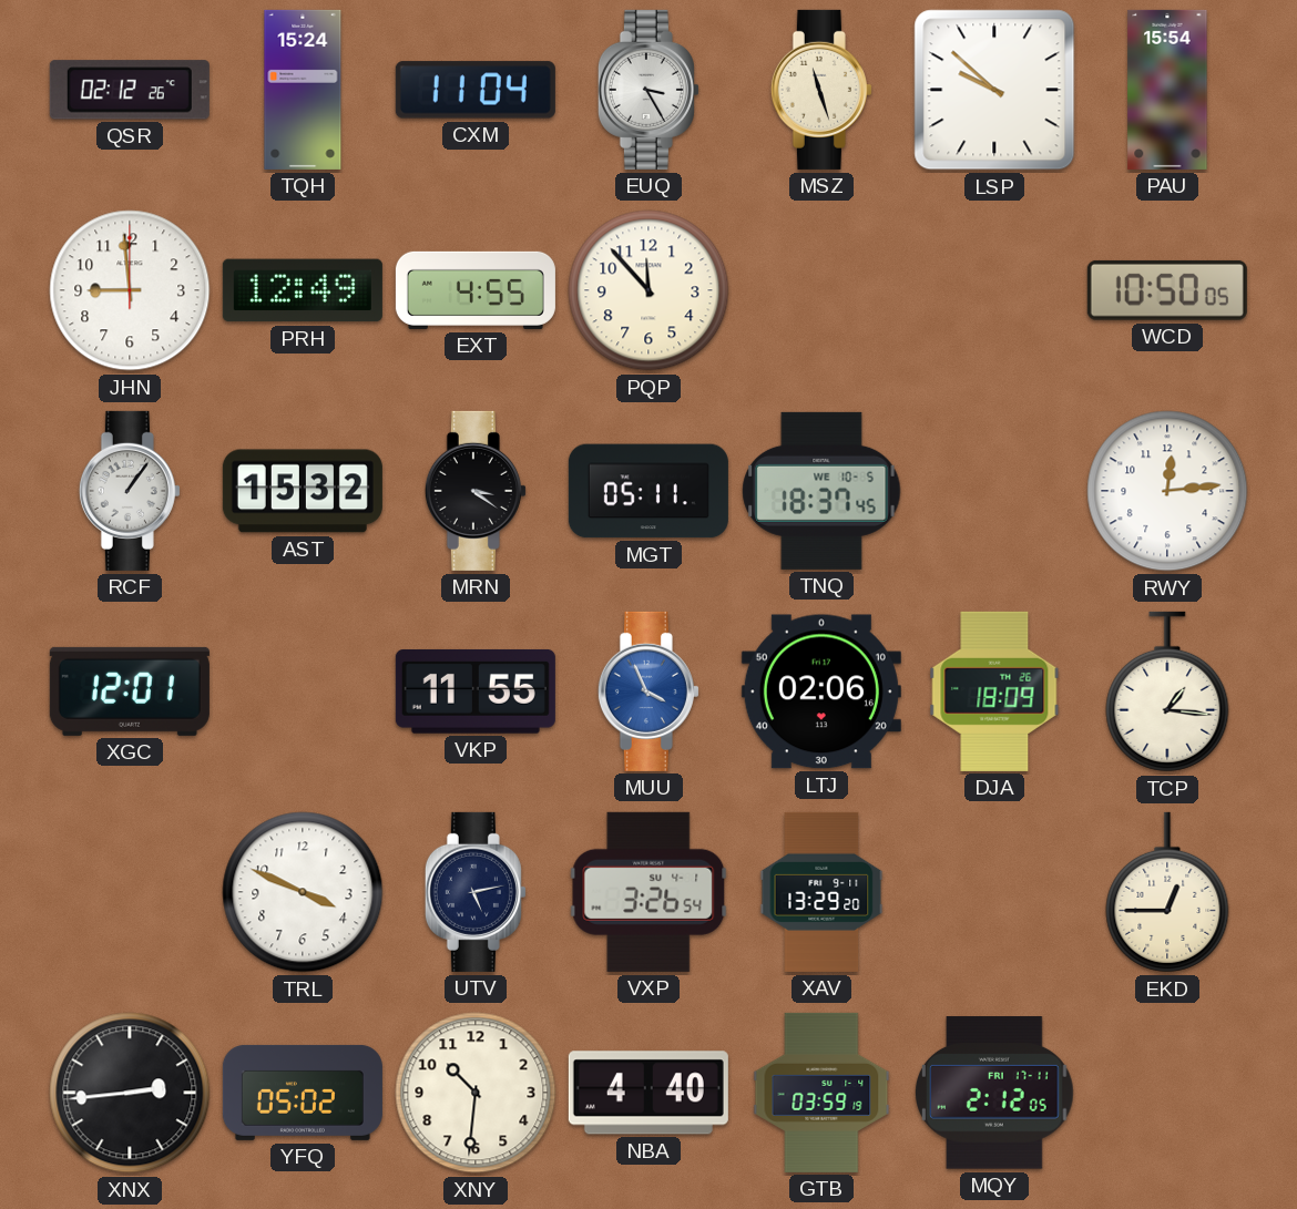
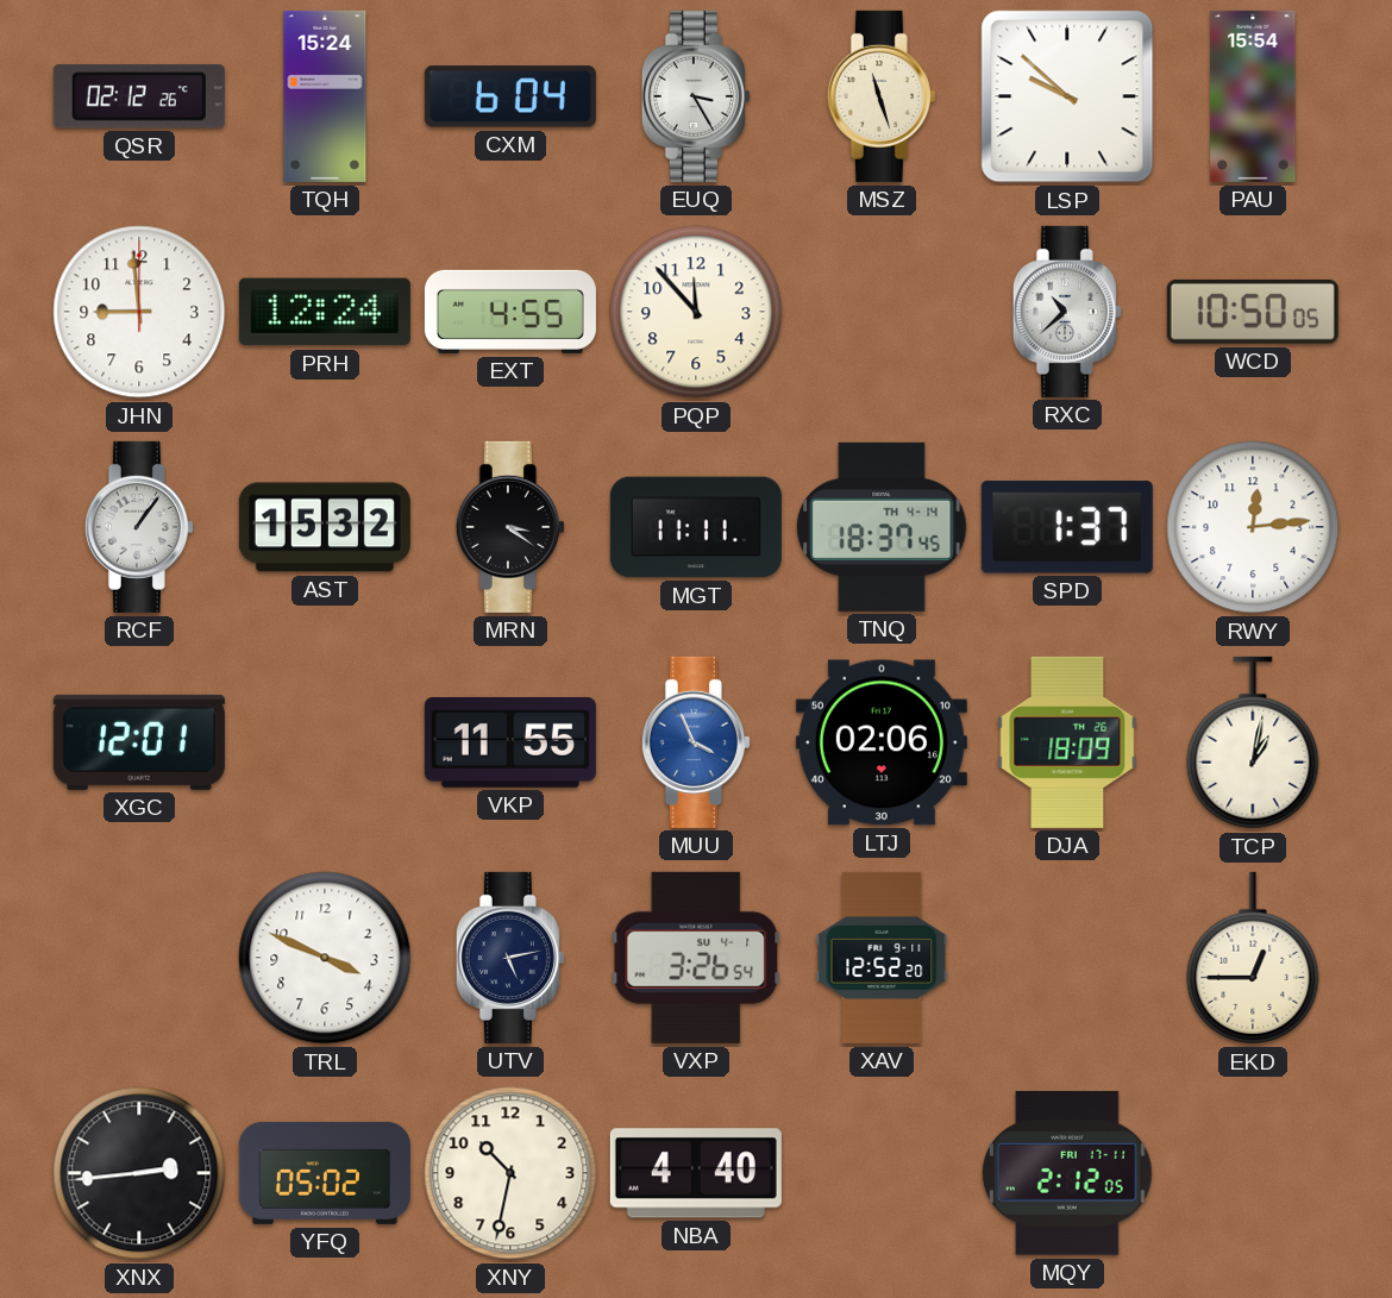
CXM: 11:04 -> 6:04 (510, 96)
PRH: 12:49 -> 12:24 (325, 312)
RXC: none -> 10:38 (1067, 312)
MGT: 05:11 -> 11:11 (696, 527)
TNQ date: WE 10-5 -> TH 4-14 (882, 527)
SPD: none -> 1:37 (1067, 527)
TCP: 1:16 -> 1:02 (1253, 742)
XAV: 13:29 -> 12:52 (882, 958)
XNY: 10:31 -> 10:32 (510, 1173)
GTB: 03:59 -> none (821, 1093)
